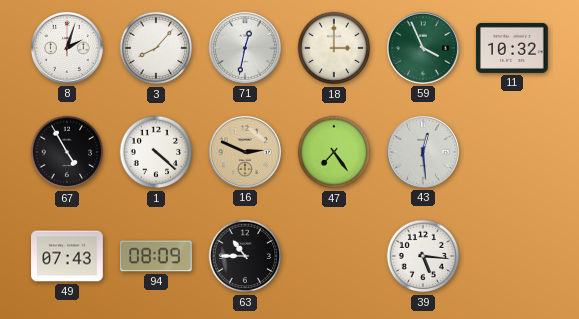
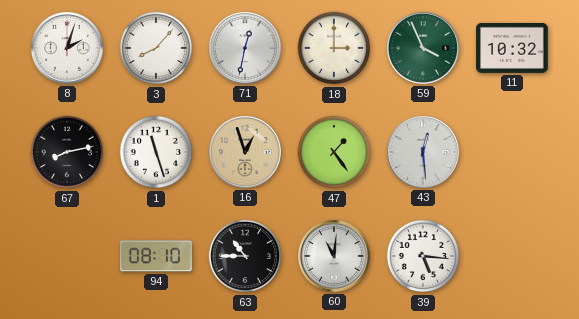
67: 4:55 -> 8:13 (67, 152)
1: 4:22 -> 11:27 (156, 152)
16: 2:49 -> 12:57 (246, 153)
47: 7:24 -> 1:24 (334, 152)
49: 07:43 -> none (67, 256)
94: 08:09 -> 08:10 (157, 256)
60: none -> 11:01 (335, 257)
